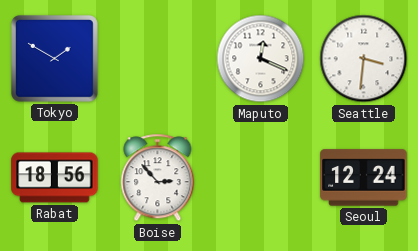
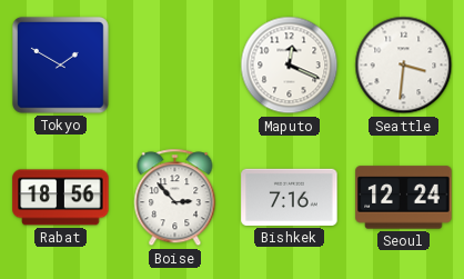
Bishkek: none -> 7:16 (290, 197)
